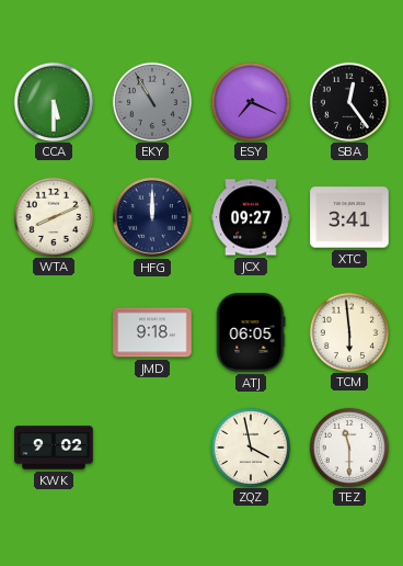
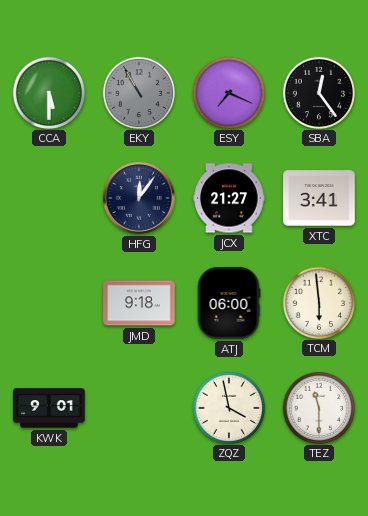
WTA: 8:11 -> none (53, 216)
HFG: 12:00 -> 12:06 (139, 198)
JCX: 09:27 -> 21:27 (229, 198)
ATJ: 06:05 -> 06:00 (229, 303)
KWK: 9:02 -> 9:01 (49, 408)
